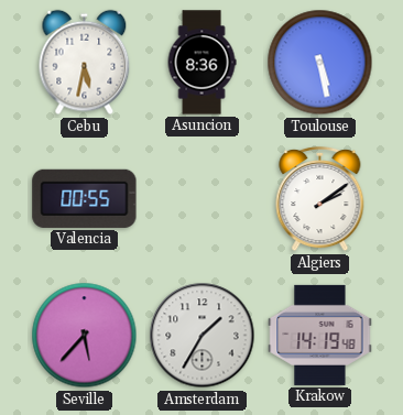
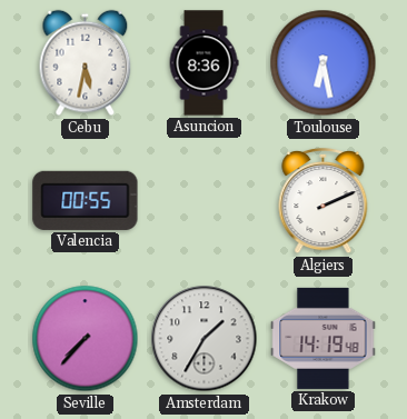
Toulouse: 5:28 -> 6:28 (324, 63)
Algiers: 2:09 -> 2:11 (324, 201)
Seville: 5:37 -> 7:37 (86, 339)
